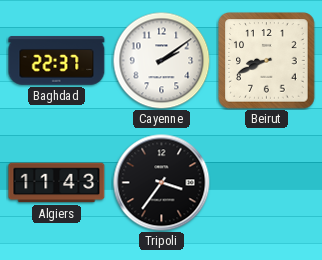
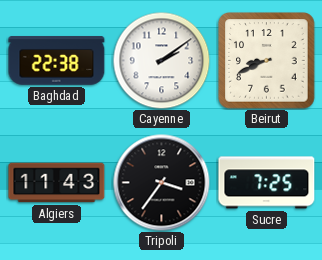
Baghdad: 22:37 -> 22:38 (57, 61)
Sucre: none -> 7:25 (267, 183)
